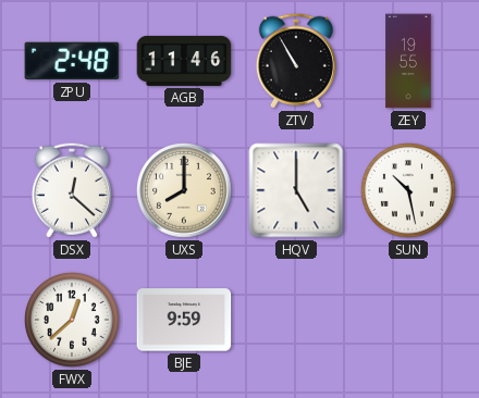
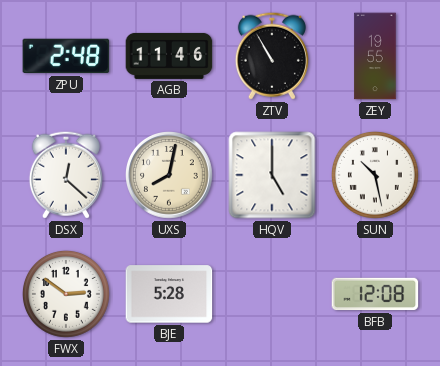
UXS: 8:00 -> 8:02 (170, 176)
FWX: 12:38 -> 2:51 (66, 294)
BJE: 9:59 -> 5:28 (169, 294)
BFB: none -> 12:08 (375, 294)
